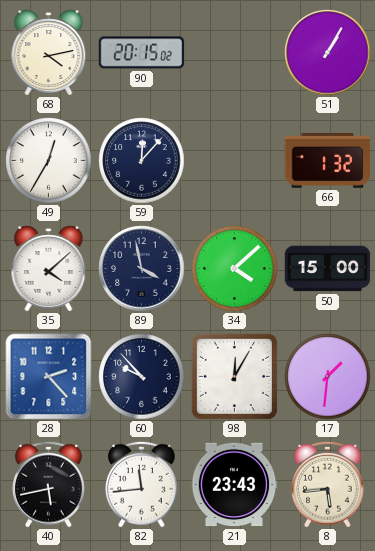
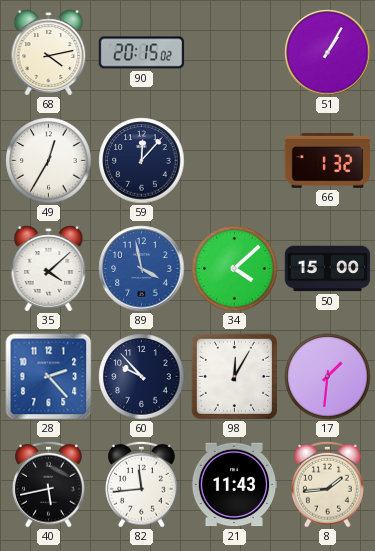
89 dial: navy -> blue (142, 269)
21: 23:43 -> 11:43 (234, 485)
8: 5:44 -> 1:44 (328, 484)
